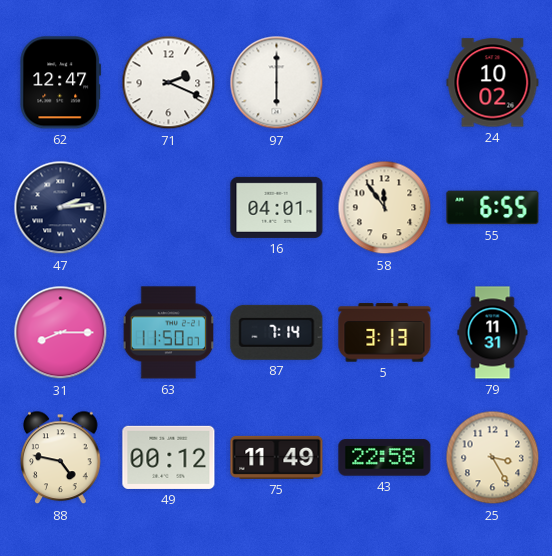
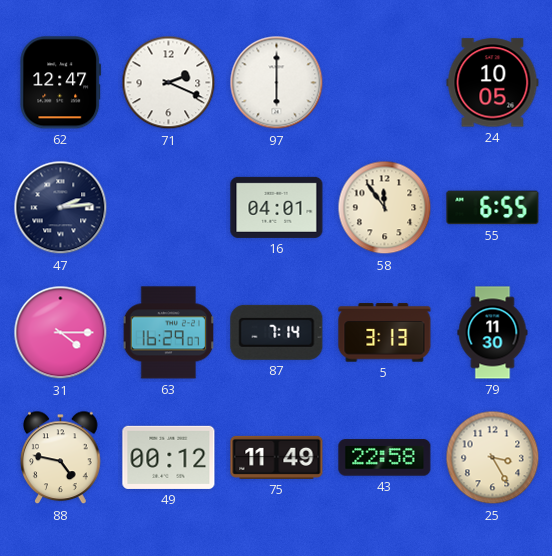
24: 10:02 -> 10:05 (493, 83)
31: 8:15 -> 4:15 (61, 333)
63: 11:50 -> 16:29 (168, 333)
79: 11:31 -> 11:30 (493, 333)
